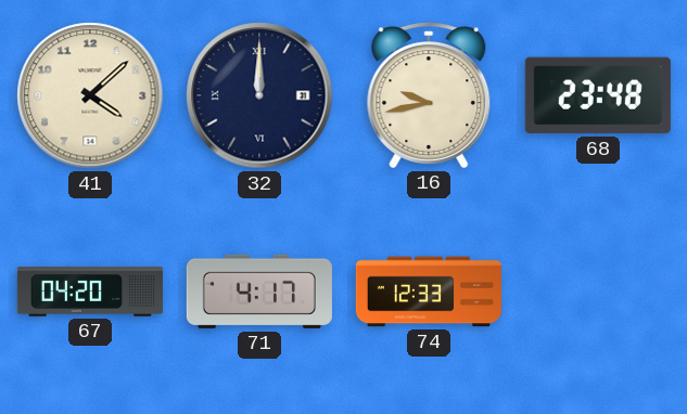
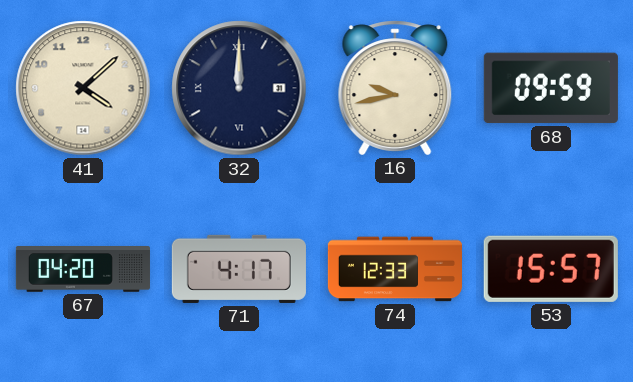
68: 23:48 -> 09:59 (551, 88)
53: none -> 15:57 (551, 269)
